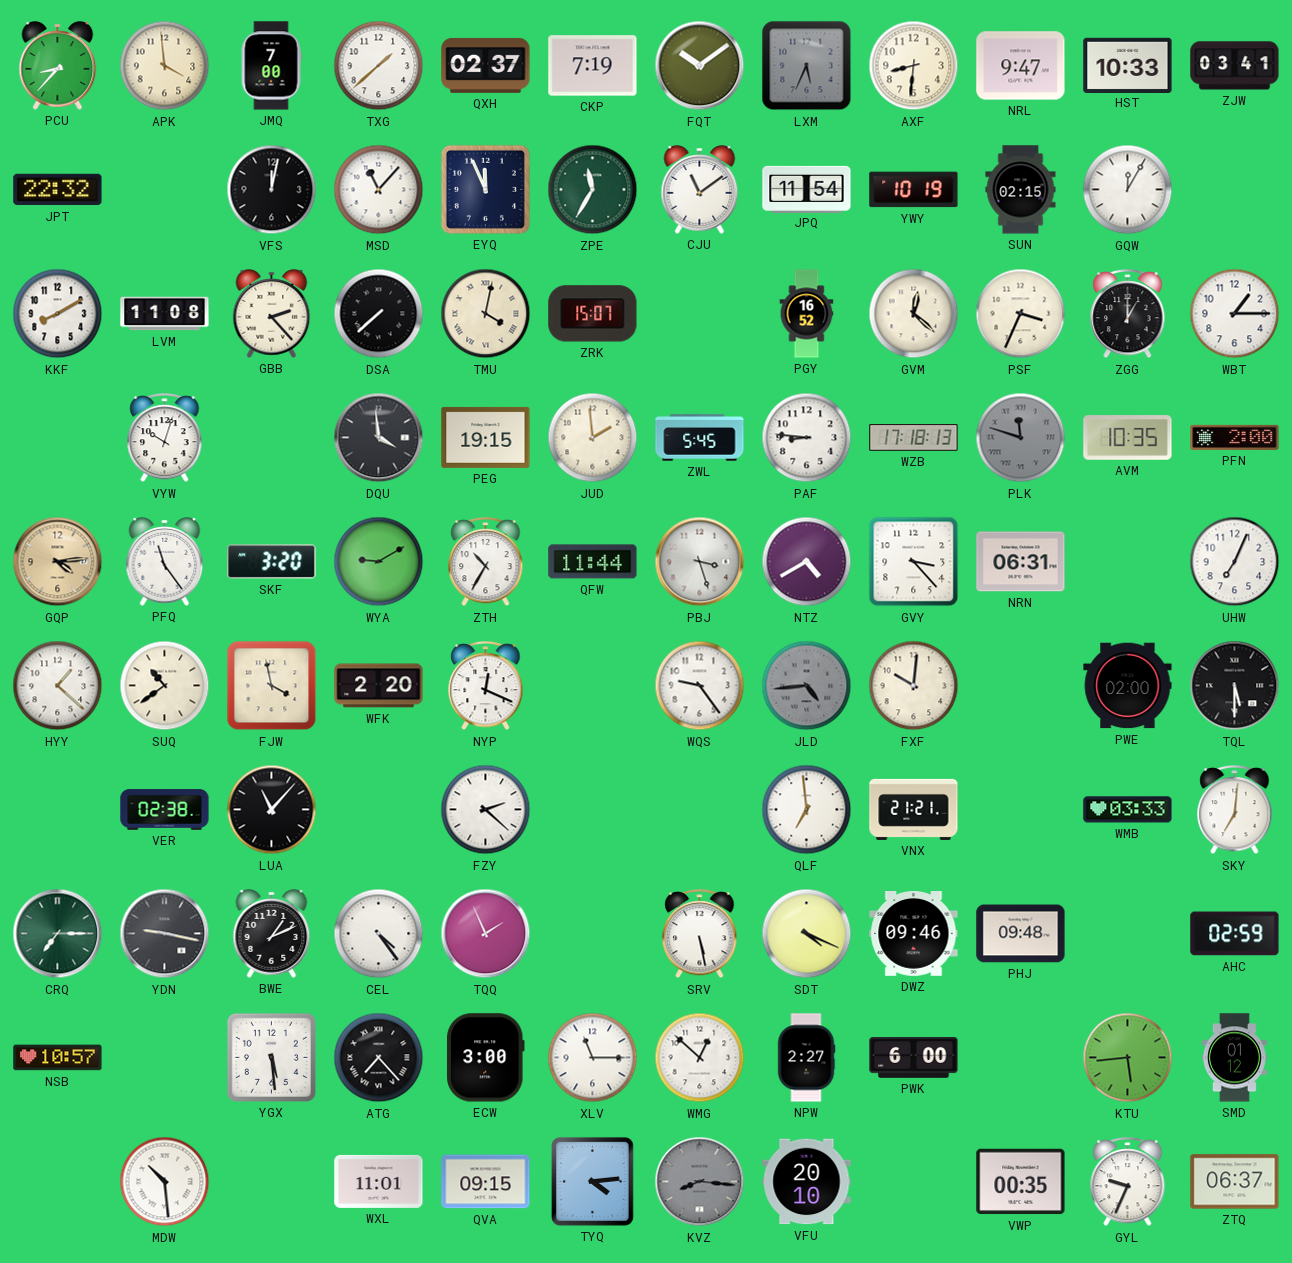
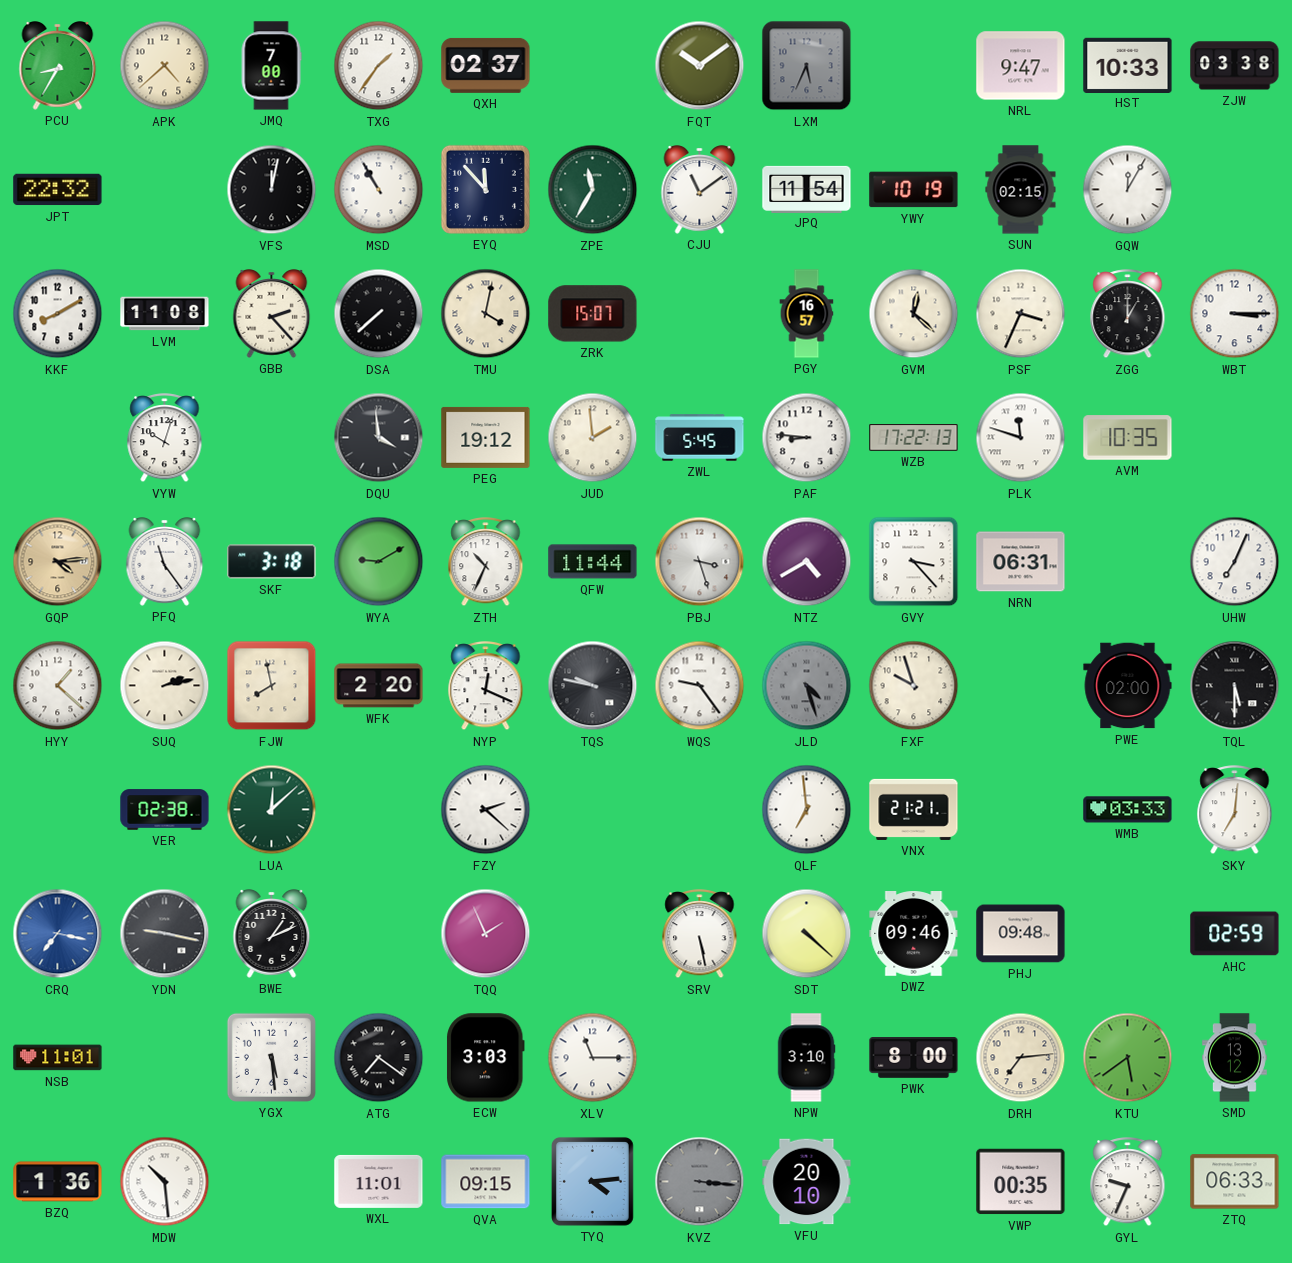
PCU: 8:37 -> 8:35 (58, 66)
APK: 3:59 -> 4:38 (165, 66)
TXG: 1:38 -> 1:36 (379, 66)
CKP: 7:19 -> none (593, 66)
AXF: 8:31 -> none (914, 66)
ZJW: 03:41 -> 03:38 (1235, 66)
MSD: 11:07 -> 10:55 (379, 190)
EYQ: 11:56 -> 11:53 (485, 189)
PGY: 16:52 -> 16:57 (807, 314)
WBT: 1:15 -> 3:15 (1235, 314)
PEG: 19:15 -> 19:12 (486, 437)
WZB: 17:18 -> 17:22 (914, 438)
PLK dial: grey -> white (1021, 438)
PFN: 2:00 -> none (1235, 437)
SKF: 3:20 -> 3:18 (272, 562)
ZTH: 10:35 -> 10:34 (486, 562)
SUQ: 10:39 -> 2:13 (165, 686)
FJW: 3:58 -> 7:58 (272, 686)
TQS: none -> 9:47 (593, 686)
JLD: 4:44 -> 4:27 (807, 686)
FXF: 10:01 -> 9:57 (914, 686)
LUA: 11:07 -> 12:08 (272, 810)
LUA dial: black -> green (272, 810)
CRQ: 7:15 -> 7:17 (58, 934)
CRQ dial: green -> blue (58, 934)
CEL: 4:24 -> none (379, 934)
SDT: 4:19 -> 4:22 (807, 934)
NSB: 10:57 -> 11:01 (58, 1058)
ATG: 7:23 -> 7:21 (379, 1058)
ECW: 3:00 -> 3:03 (486, 1058)
WMG: 12:52 -> none (700, 1058)
NPW: 2:27 -> 3:10 (806, 1058)
PWK: 6:00 -> 8:00 (914, 1058)
DRH: none -> 7:14 (1021, 1058)
KTU: 5:44 -> 5:39 (1128, 1058)
SMD: 01:12 -> 13:12 (1235, 1058)
BZQ: none -> 1:36 (58, 1182)
KVZ: 8:16 -> 3:16 (700, 1182)
ZTQ: 06:37 -> 06:33 (1235, 1182)
